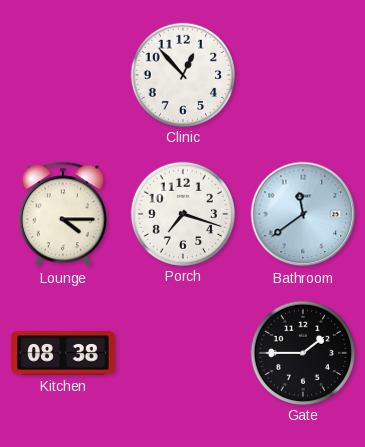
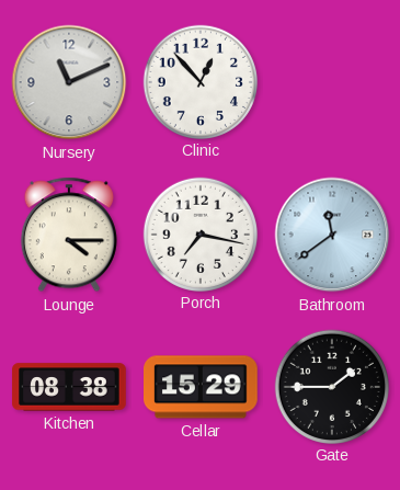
Nursery: none -> 11:11 (69, 82)
Porch: 7:18 -> 7:17 (199, 233)
Cellar: none -> 15:29 (202, 387)
